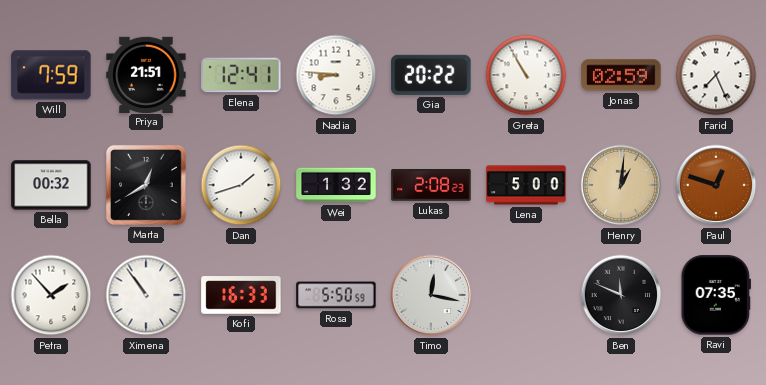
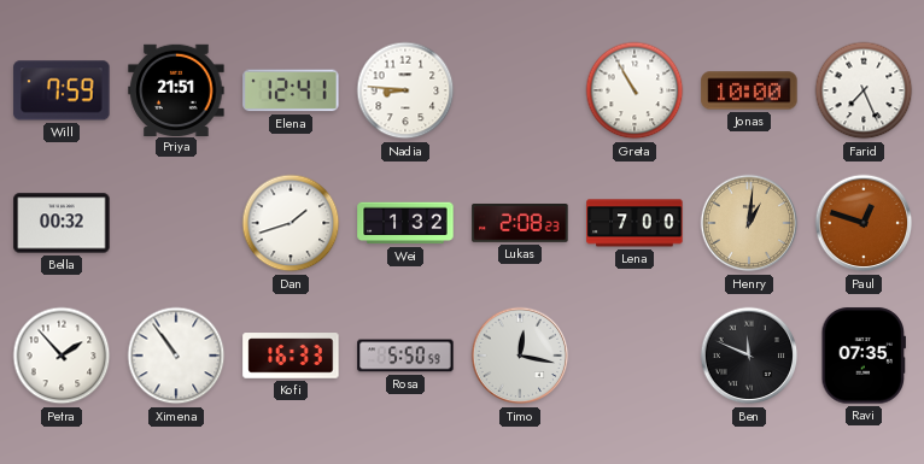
Gia: 20:22 -> none (431, 75)
Jonas: 02:59 -> 10:00 (749, 90)
Marta: 12:40 -> none (146, 185)
Lena: 5:00 -> 7:00 (634, 223)
